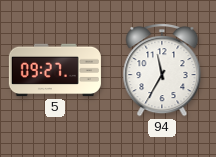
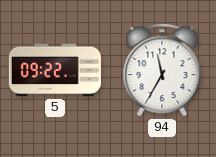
5: 09:27 -> 09:22 (55, 70)
